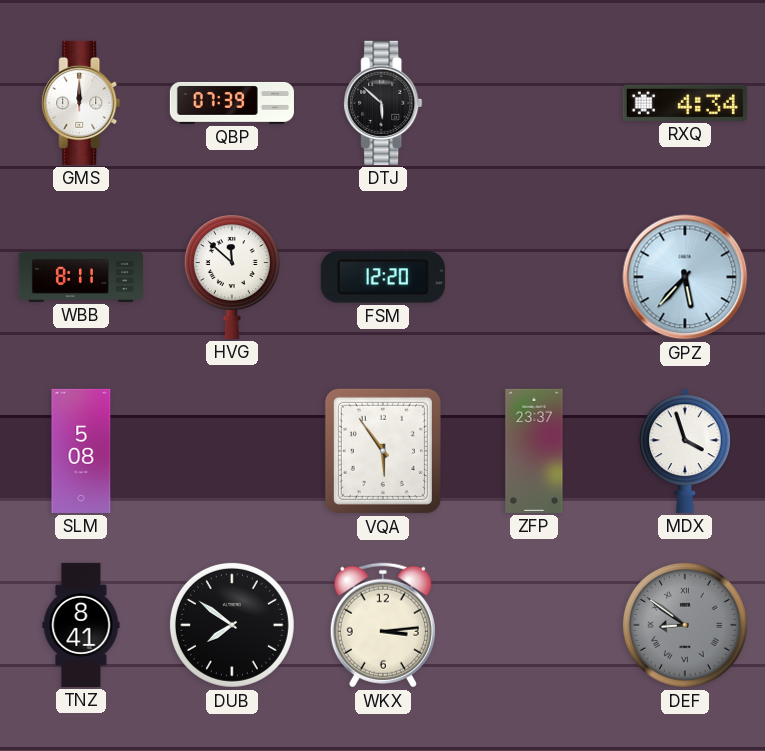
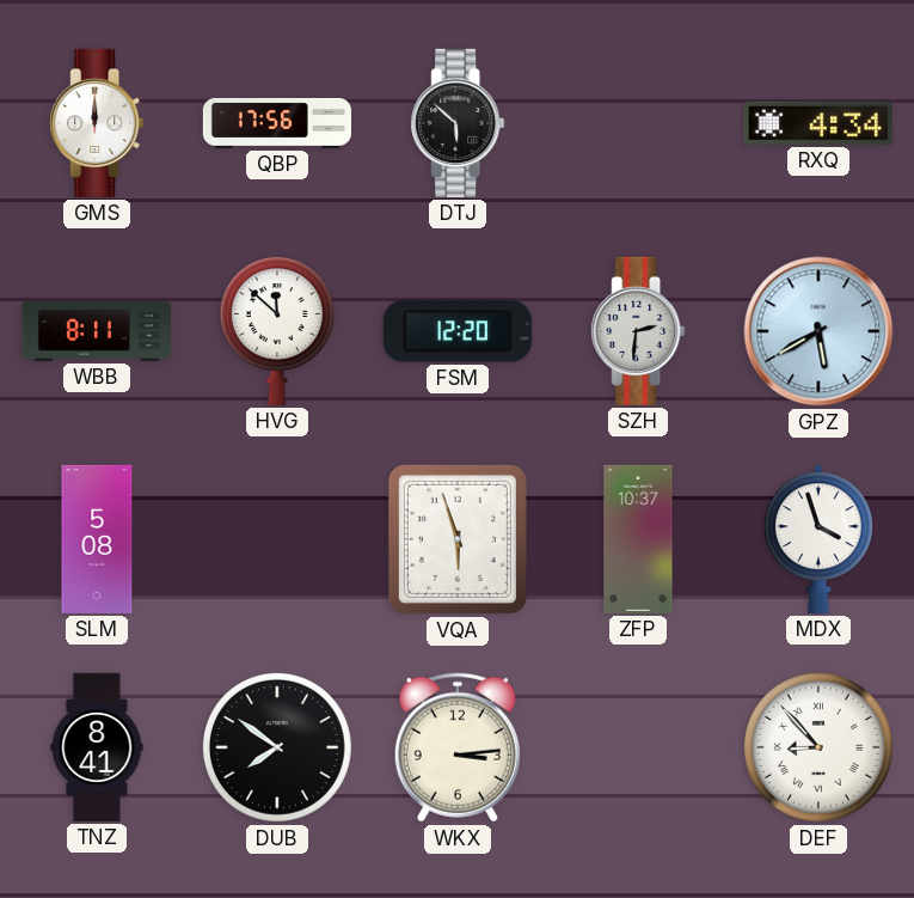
QBP: 07:39 -> 17:56 (277, 123)
SZH: none -> 2:31 (638, 331)
GPZ: 5:37 -> 5:40 (818, 331)
VQA: 5:54 -> 5:57 (458, 539)
ZFP: 23:37 -> 10:37 (638, 539)
DEF: 8:51 -> 8:53 (818, 747)
DEF dial: grey -> white (818, 747)
